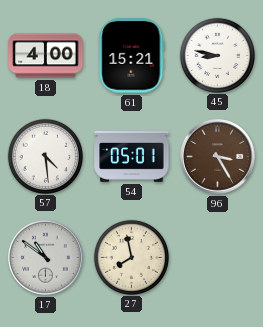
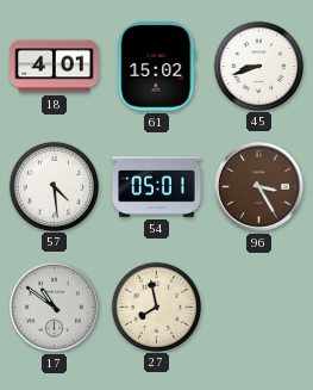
18: 4:00 -> 4:01 (55, 67)
61: 15:21 -> 15:02 (157, 67)
45: 8:47 -> 8:42 (258, 66)
